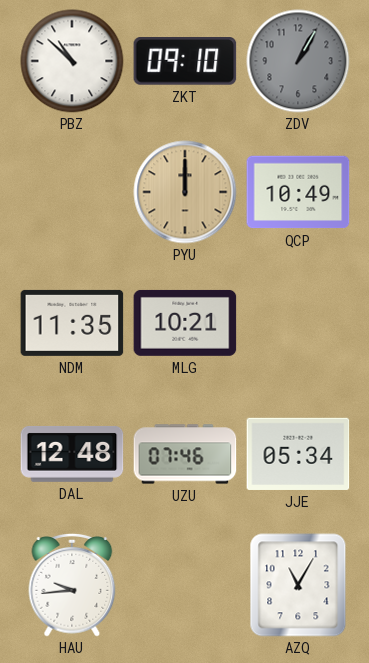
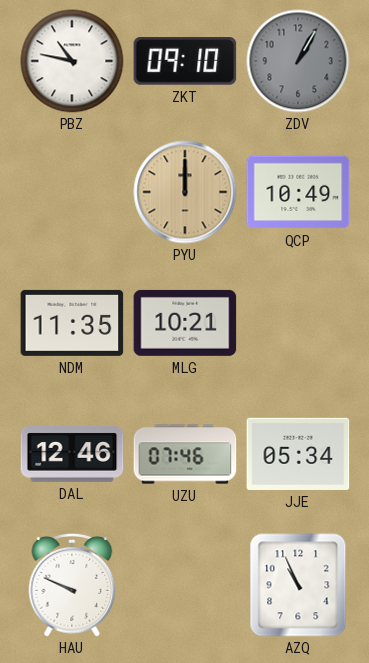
PBZ: 10:52 -> 10:47 (72, 61)
DAL: 12:48 -> 12:46 (72, 454)
HAU: 9:44 -> 9:49 (72, 586)
AZQ: 11:05 -> 10:56 (298, 585)
